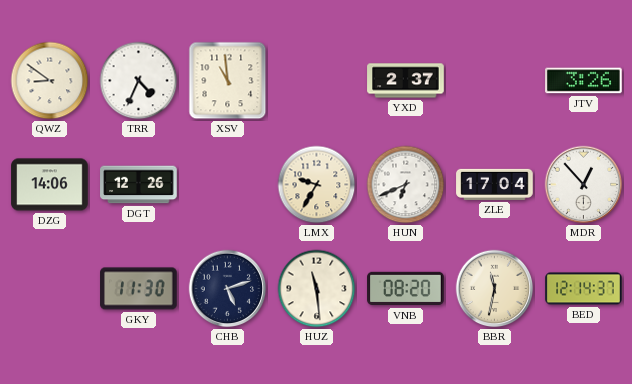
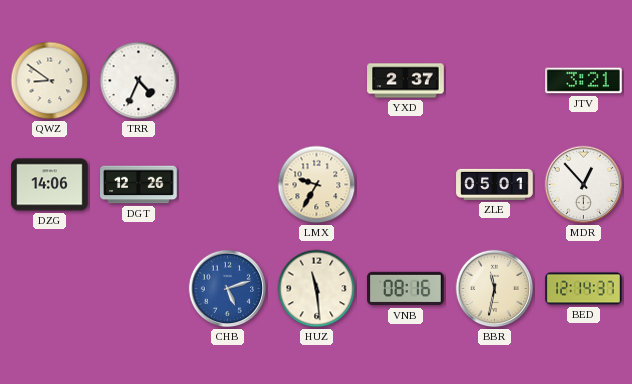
XSV: 10:59 -> none (228, 81)
JTV: 3:26 -> 3:21 (584, 81)
HUN: 6:41 -> none (406, 185)
ZLE: 17:04 -> 05:01 (495, 184)
GKY: 11:30 -> none (139, 289)
CHB dial: navy -> blue (228, 289)
VNB: 08:20 -> 08:16 (406, 289)
